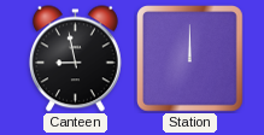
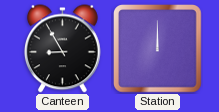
Canteen: 8:58 -> 8:55 (63, 49)
